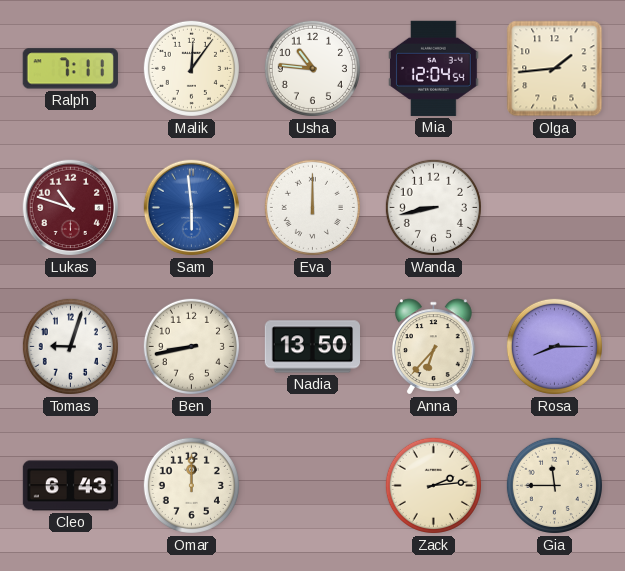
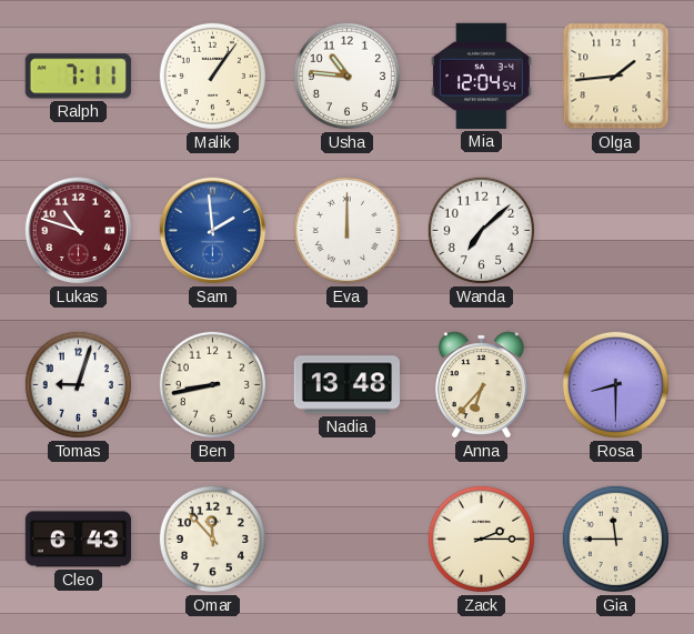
Malik: 12:06 -> 1:06 (212, 76)
Sam: 5:59 -> 1:59 (213, 231)
Wanda: 8:43 -> 7:08 (481, 230)
Nadia: 13:50 -> 13:48 (346, 385)
Rosa: 8:15 -> 8:30 (615, 384)
Omar: 12:00 -> 11:53 (212, 539)
Zack: 2:14 -> 2:15 (481, 539)
